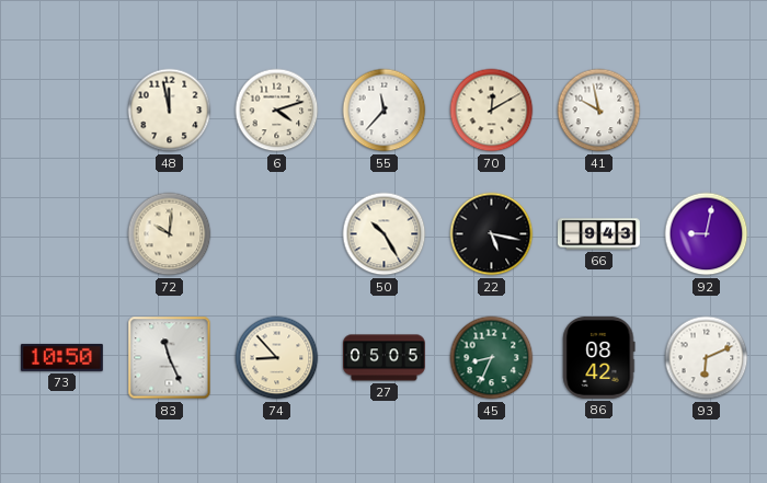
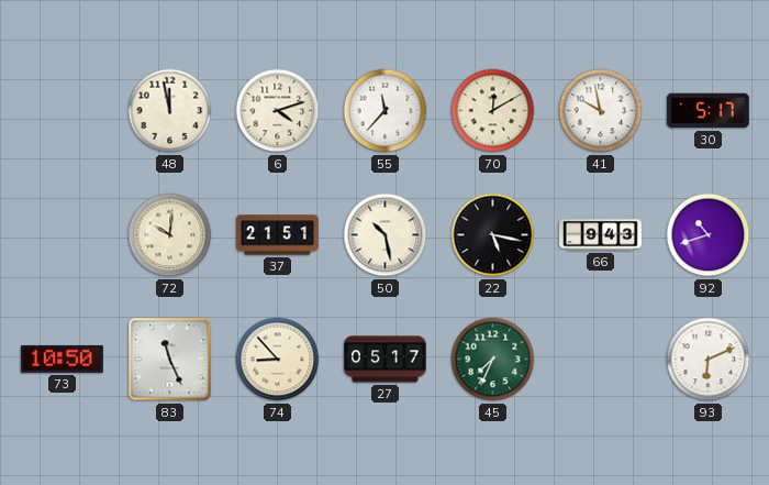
30: none -> 5:17 (707, 111)
37: none -> 21:51 (278, 235)
50: 10:25 -> 10:28 (386, 235)
92: 9:02 -> 10:42 (709, 235)
27: 05:05 -> 05:17 (386, 360)
45: 8:34 -> 7:34 (493, 360)
86: 08:42 -> none (599, 357)
